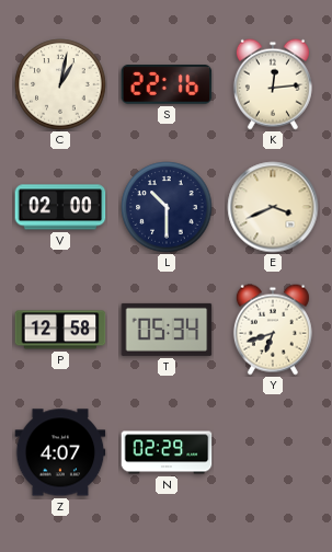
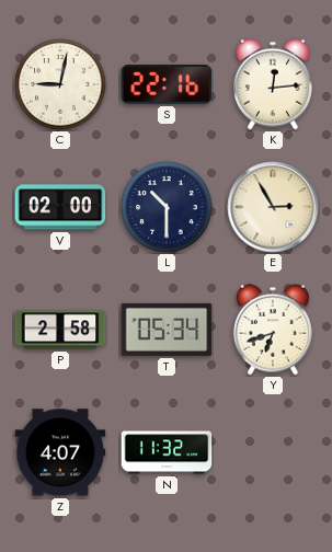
C: 1:02 -> 9:02 (60, 84)
E: 3:41 -> 2:55 (273, 207)
P: 12:58 -> 2:58 (60, 330)
N: 02:29 -> 11:32 (167, 452)
